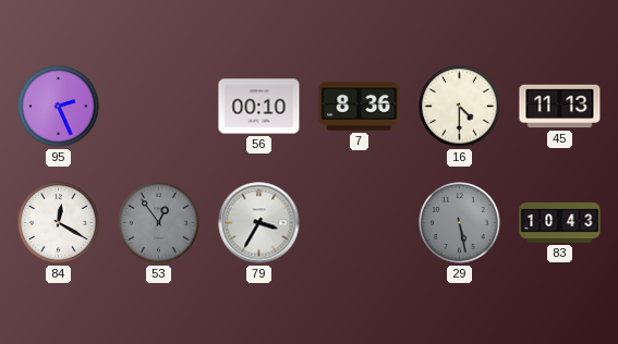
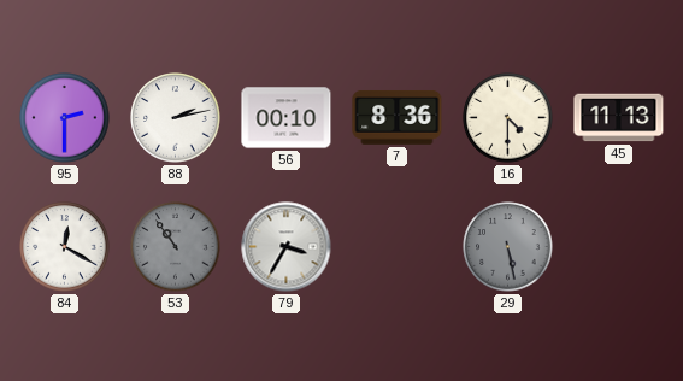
95: 2:26 -> 2:30 (65, 118)
88: none -> 2:13 (176, 118)
53: 12:54 -> 10:54 (176, 247)
83: 10:43 -> none (560, 222)
